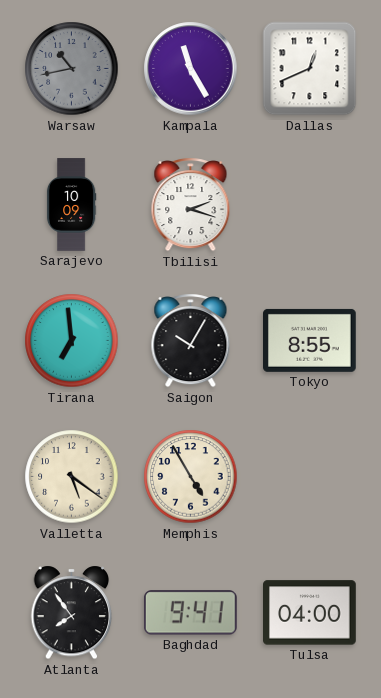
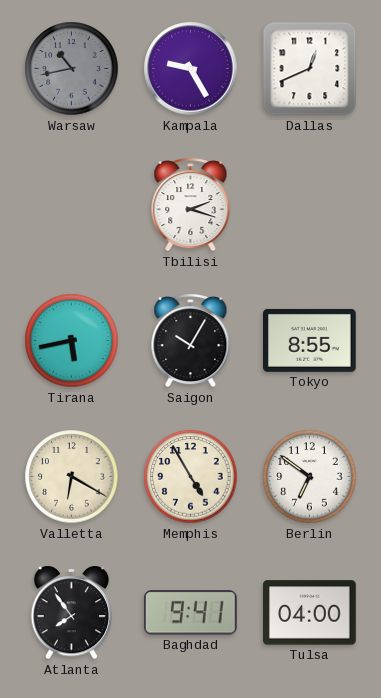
Kampala: 11:25 -> 9:25 (191, 69)
Sarajevo: 10:09 -> none (71, 205)
Tirana: 6:59 -> 5:43 (72, 341)
Valletta: 5:21 -> 6:20 (72, 477)
Berlin: none -> 6:51 (310, 477)
